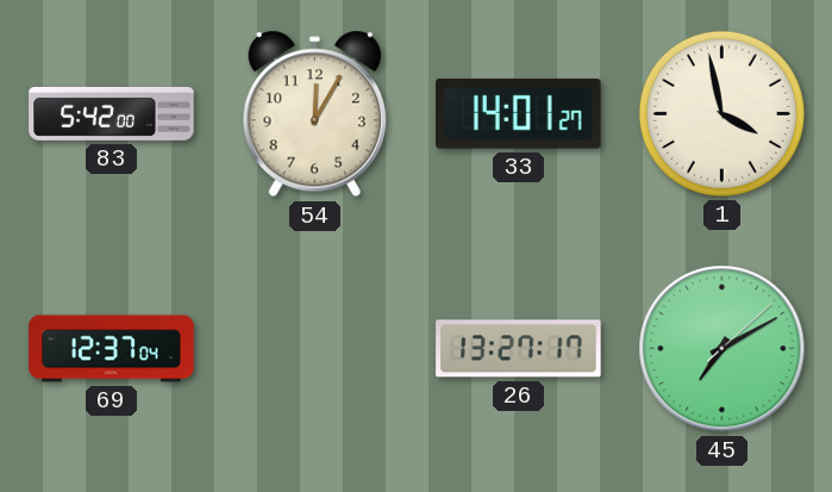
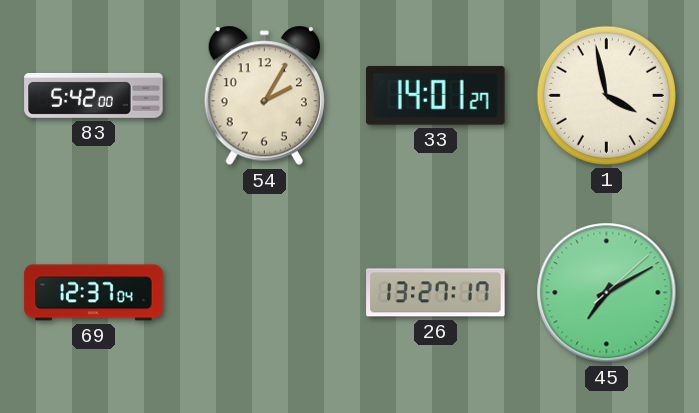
54: 12:05 -> 2:05 (264, 96)
